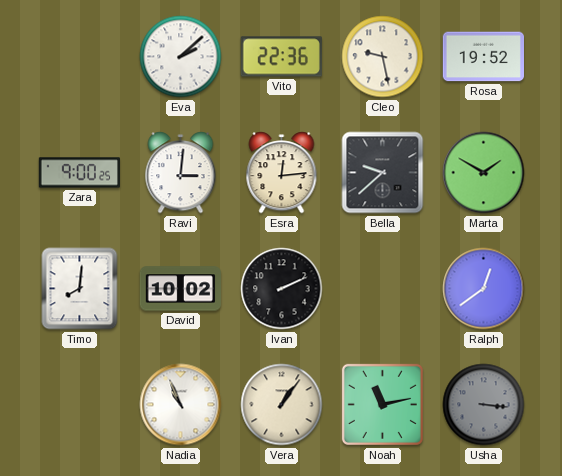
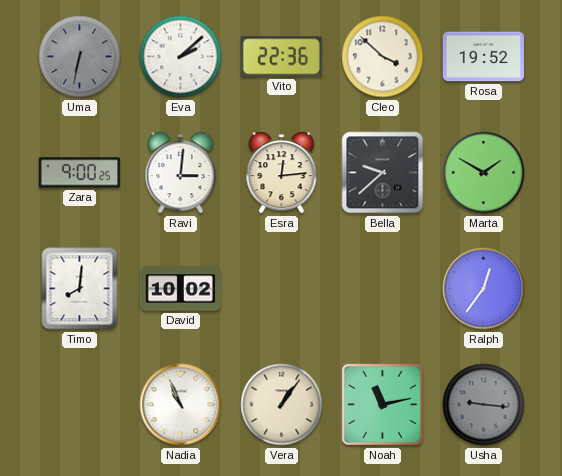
Uma: none -> 6:32 (80, 57)
Cleo: 9:28 -> 3:52 (383, 57)
Ivan: 2:11 -> none (282, 289)
Ralph: 12:39 -> 12:36 (484, 289)
Usha: 3:16 -> 9:16 (484, 405)
